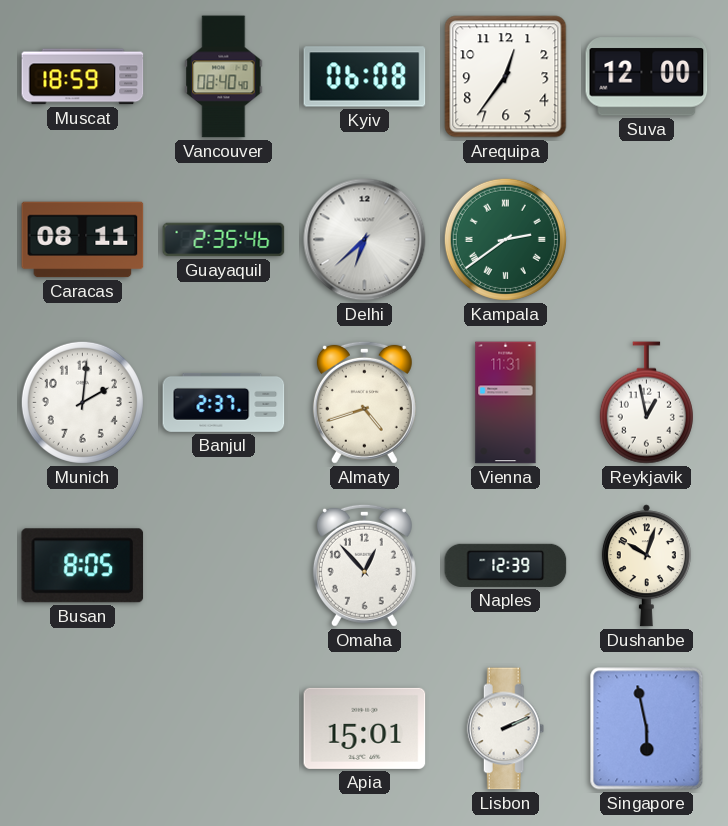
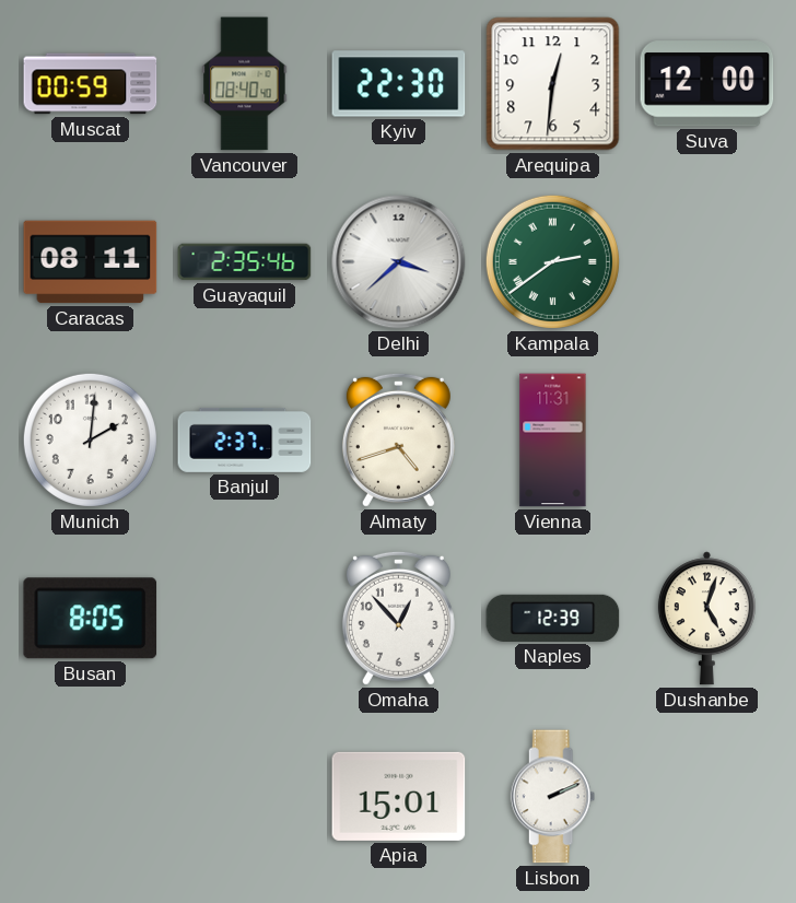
Muscat: 18:59 -> 00:59 (91, 84)
Kyiv: 06:08 -> 22:30 (399, 84)
Arequipa: 12:36 -> 12:31 (553, 84)
Delhi: 6:38 -> 3:38 (399, 262)
Reykjavik: 12:58 -> none (646, 403)
Dushanbe: 10:03 -> 5:03 (706, 619)
Singapore: 5:58 -> none (647, 729)
